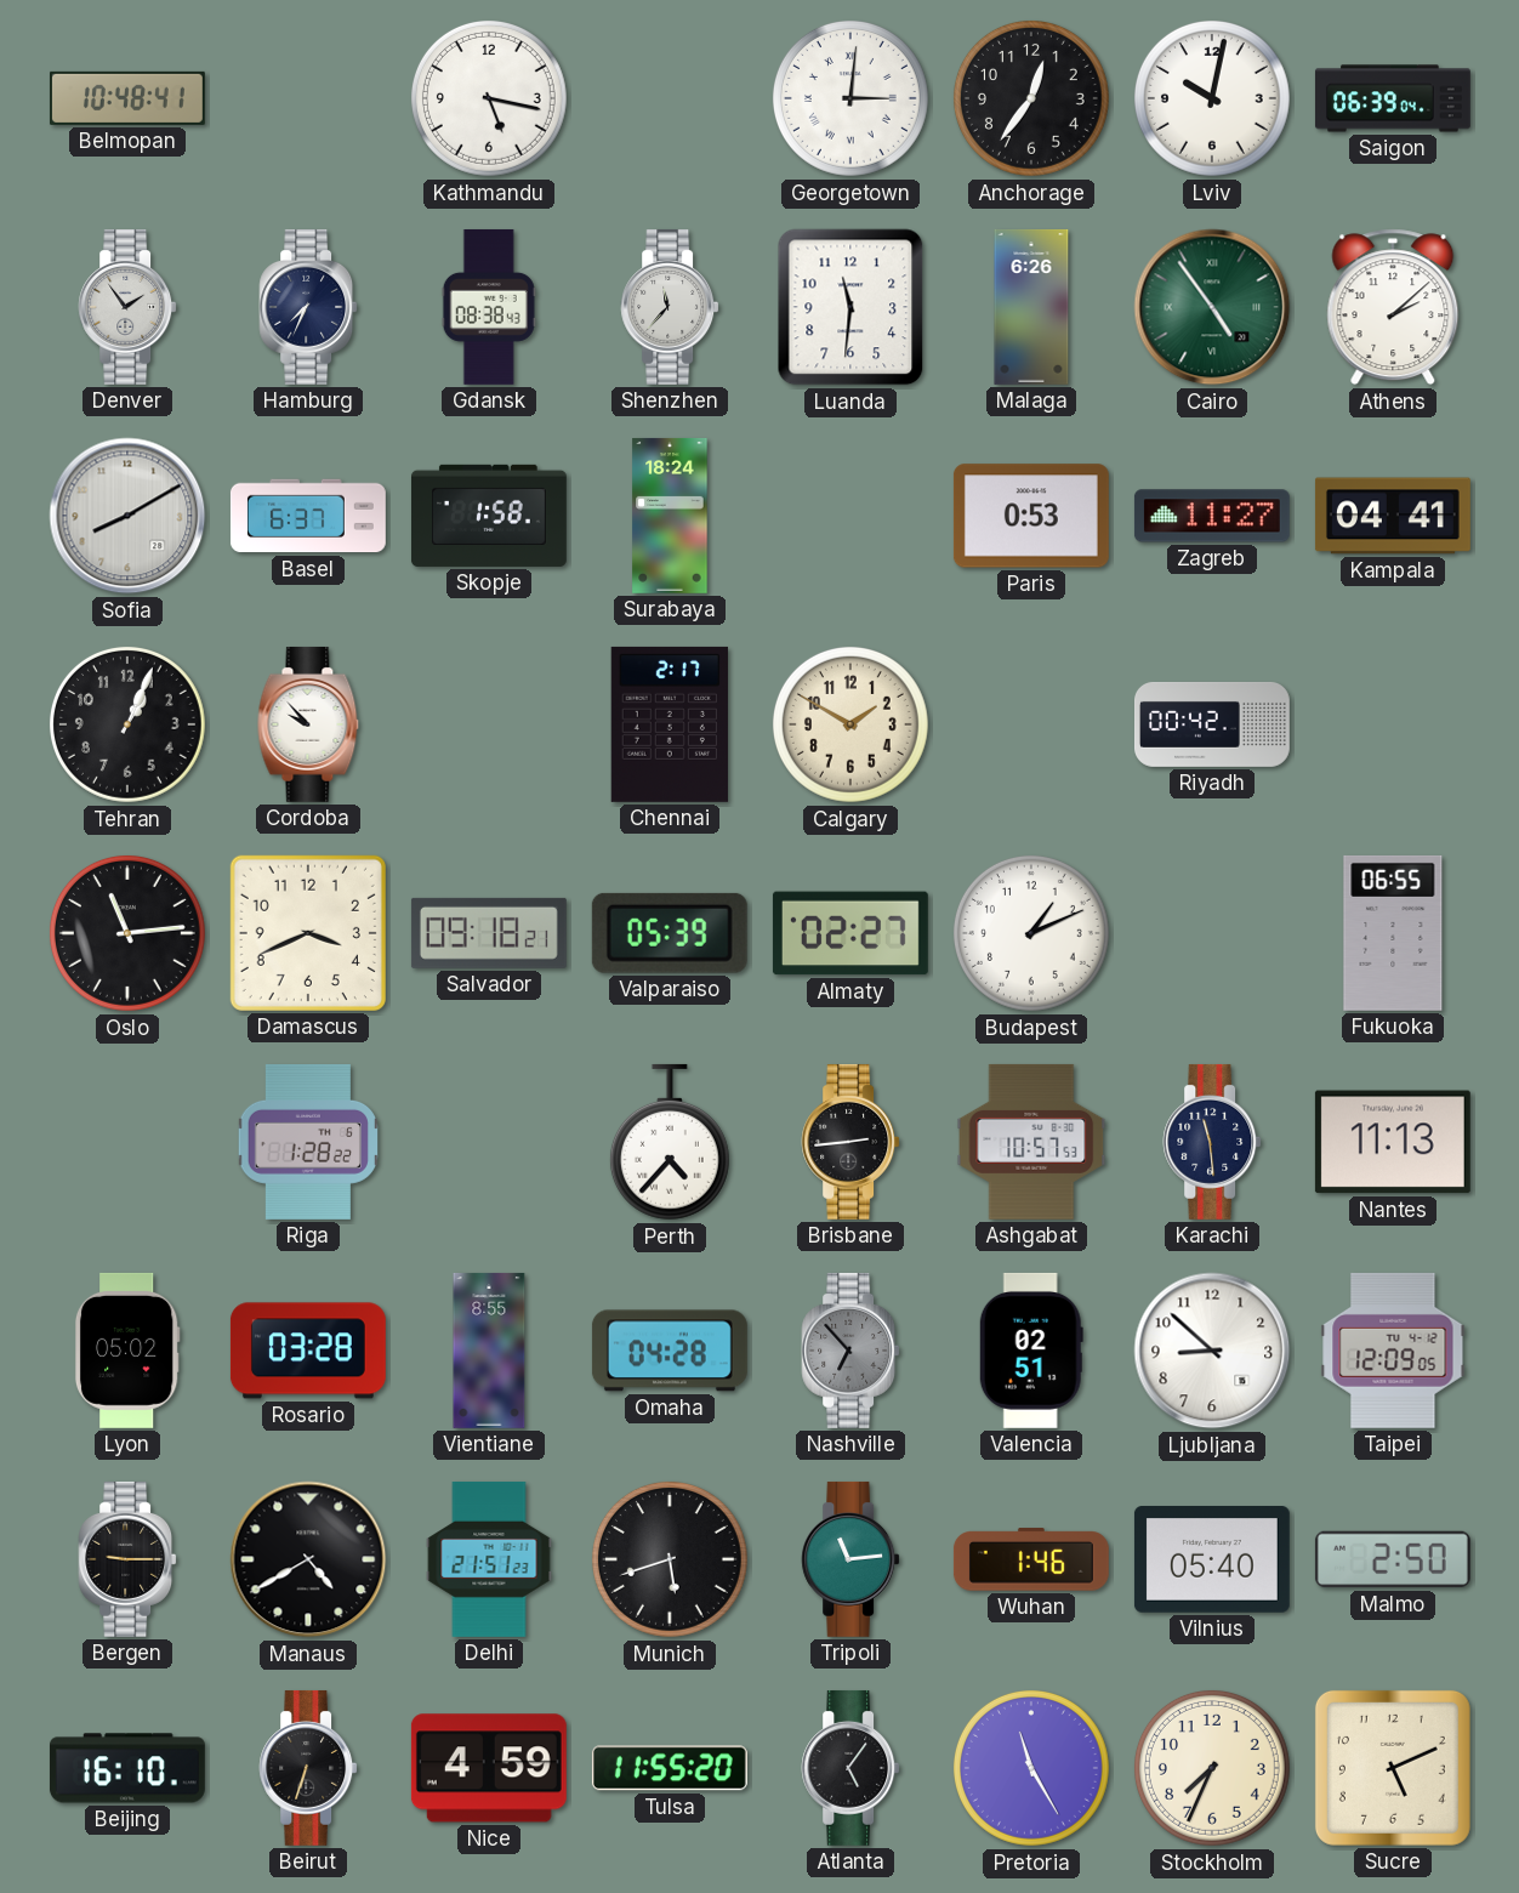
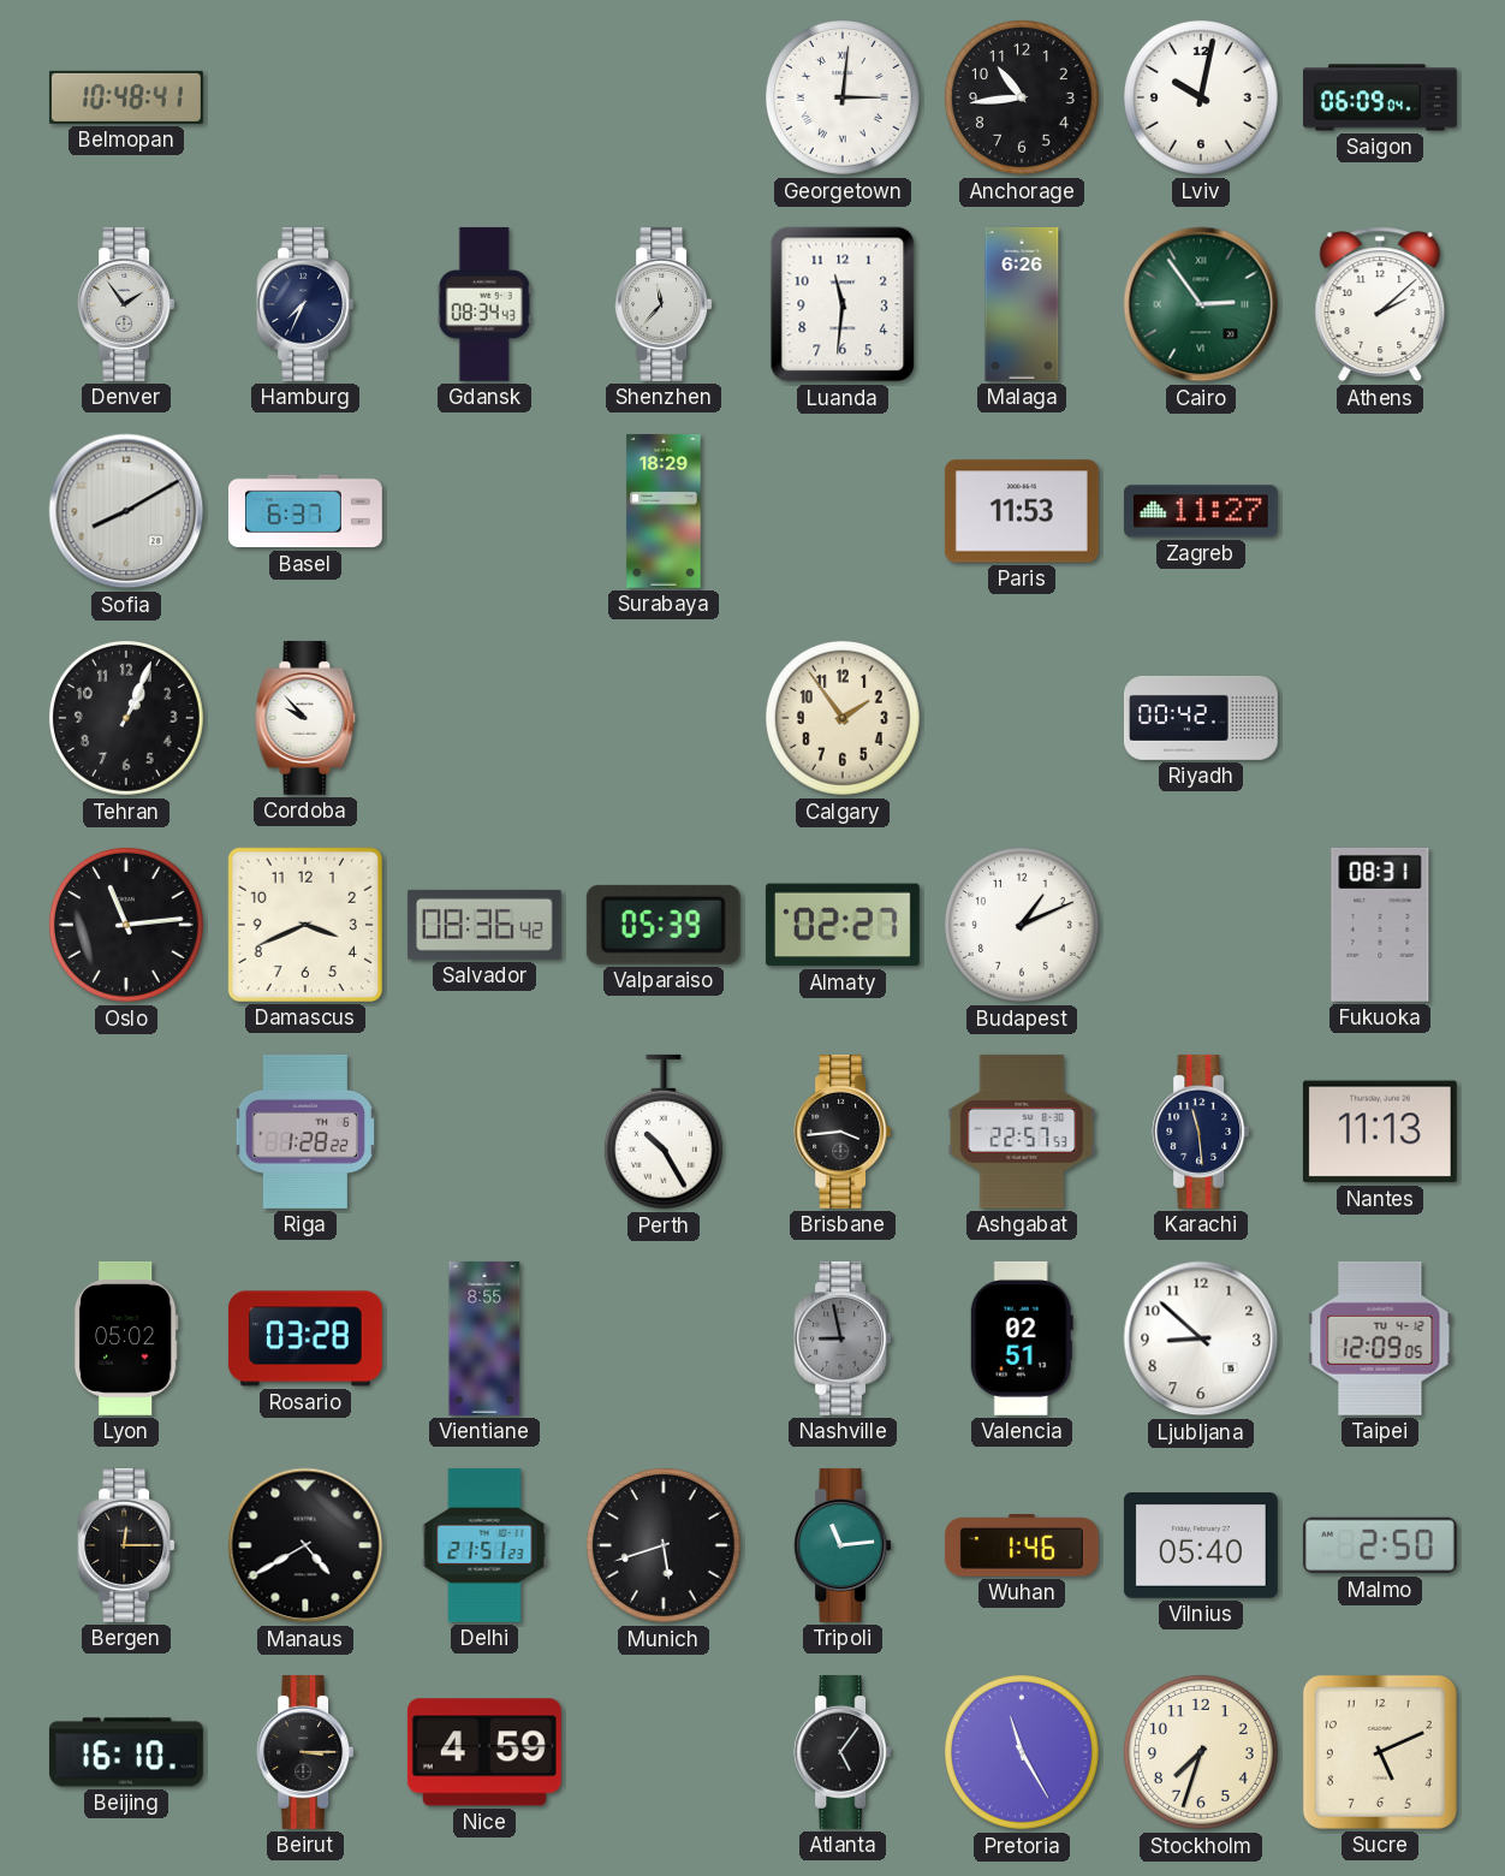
Kathmandu: 5:17 -> none (489, 98)
Anchorage: 12:36 -> 10:44 (1022, 97)
Saigon: 06:39 -> 06:09 (1380, 97)
Gdansk: 08:38 -> 08:34 (484, 304)
Cairo: 4:54 -> 2:54 (1201, 304)
Skopje: 1:58 -> none (489, 516)
Surabaya: 18:24 -> 18:29 (664, 511)
Paris: 0:53 -> 11:53 (1022, 511)
Kampala: 04:41 -> none (1393, 516)
Chennai: 2:17 -> none (670, 724)
Calgary: 1:50 -> 1:54 (843, 718)
Salvador: 09:18 -> 08:36 (484, 925)
Fukuoka: 06:55 -> 08:31 (1380, 925)
Perth: 4:37 -> 10:25 (664, 1132)
Brisbane: 2:44 -> 3:44 (843, 1132)
Ashgabat: 10:57 -> 22:57 (1022, 1132)
Omaha: 04:28 -> none (670, 1351)
Nashville: 6:53 -> 8:58 (843, 1338)
Bergen: 9:15 -> 12:15 (126, 1545)
Beirut: 6:33 -> 3:15 (305, 1752)
Tulsa: 11:55 -> none (670, 1768)
Stockholm: 7:34 -> 7:33 (1201, 1752)
